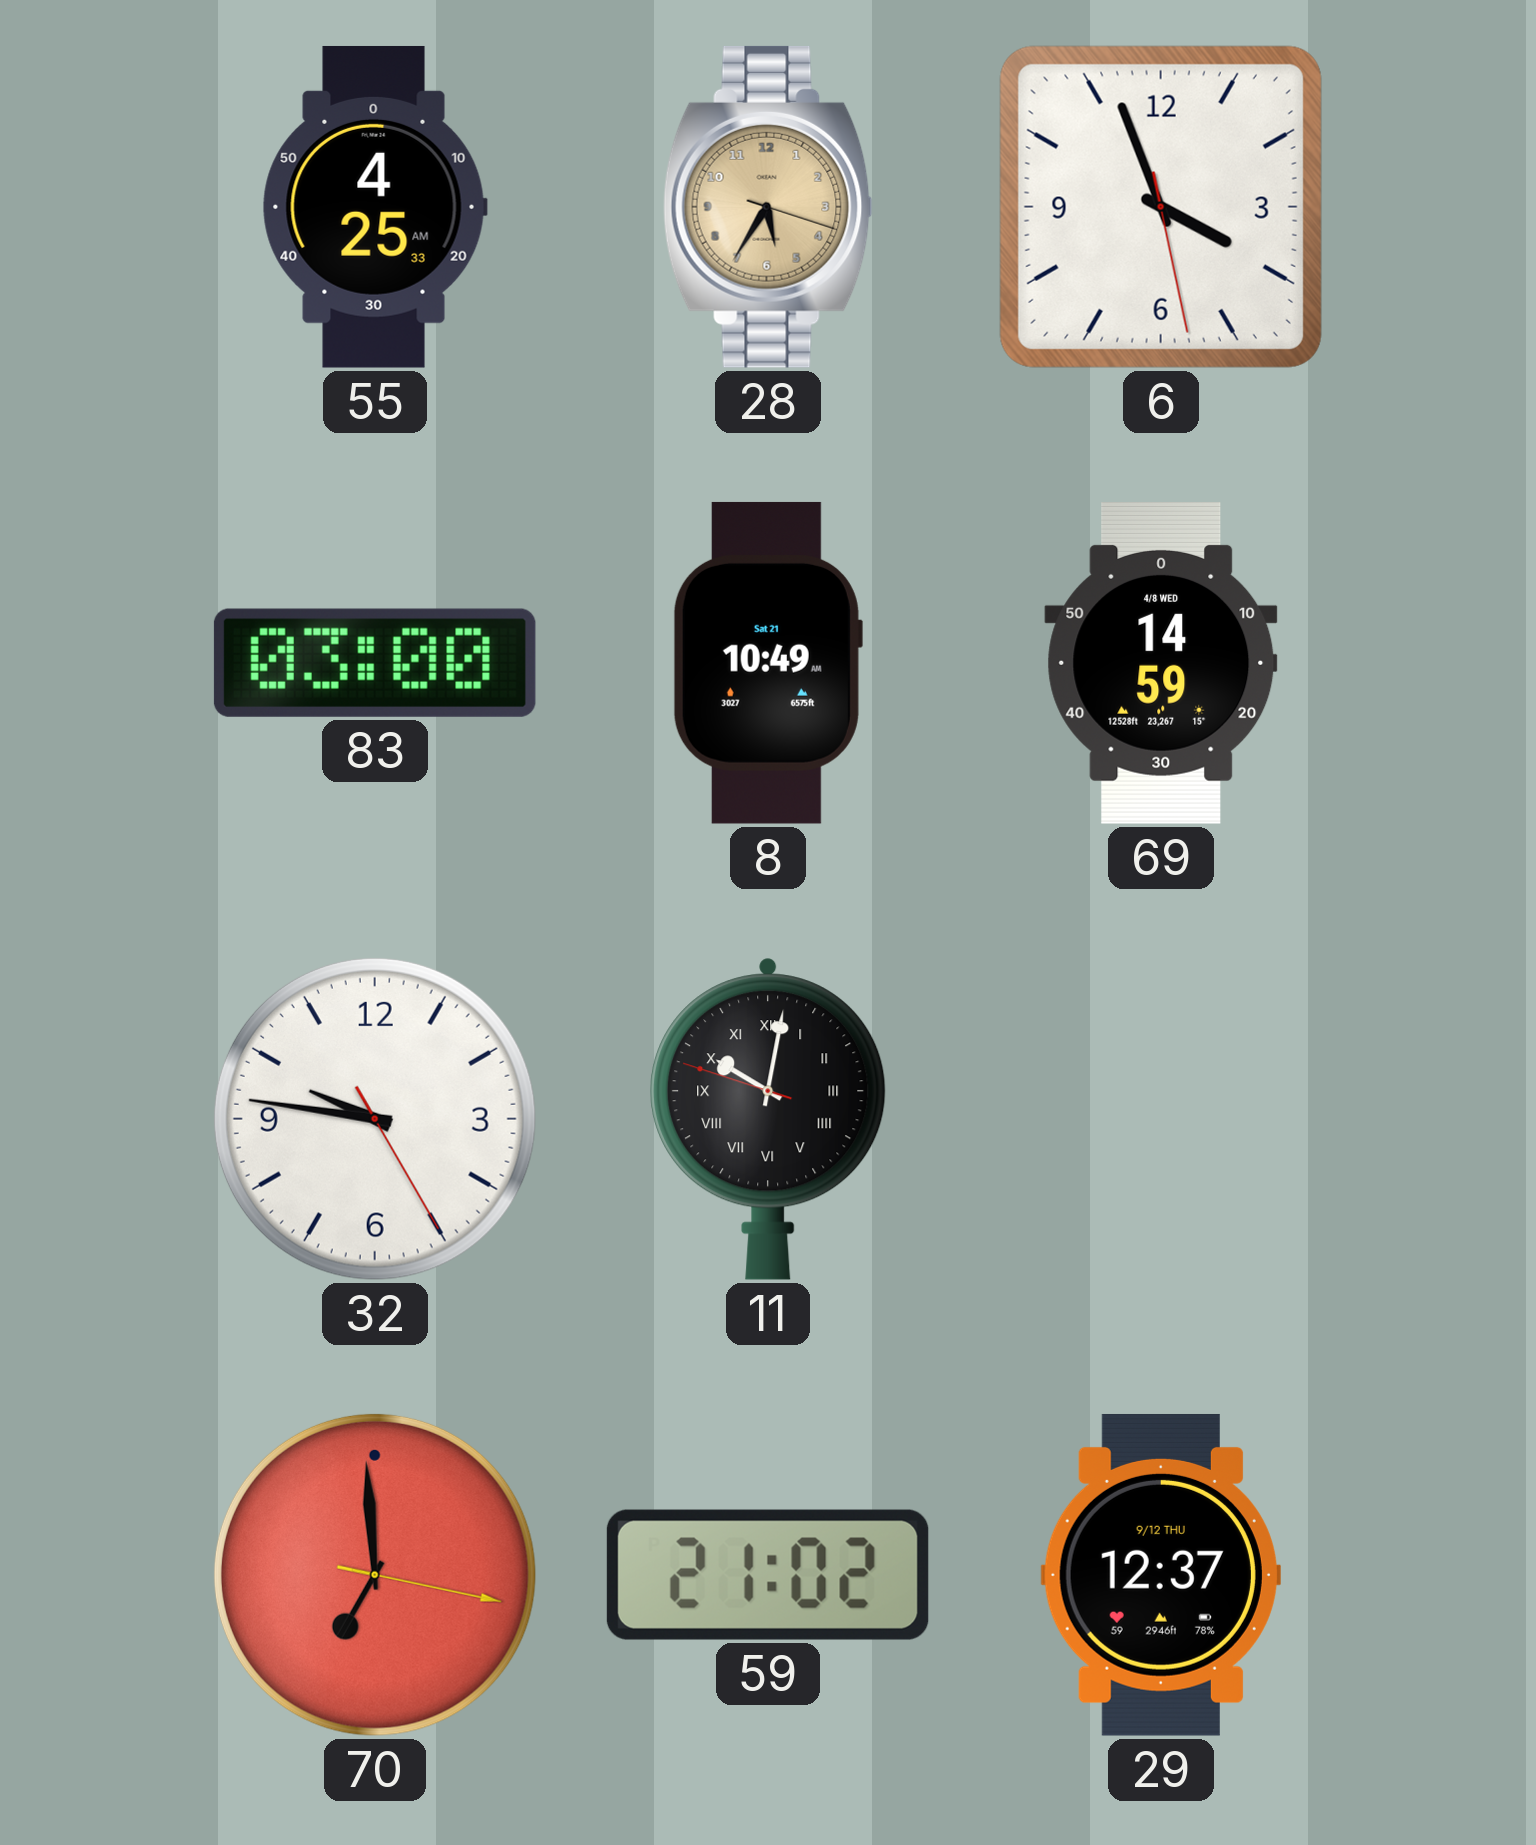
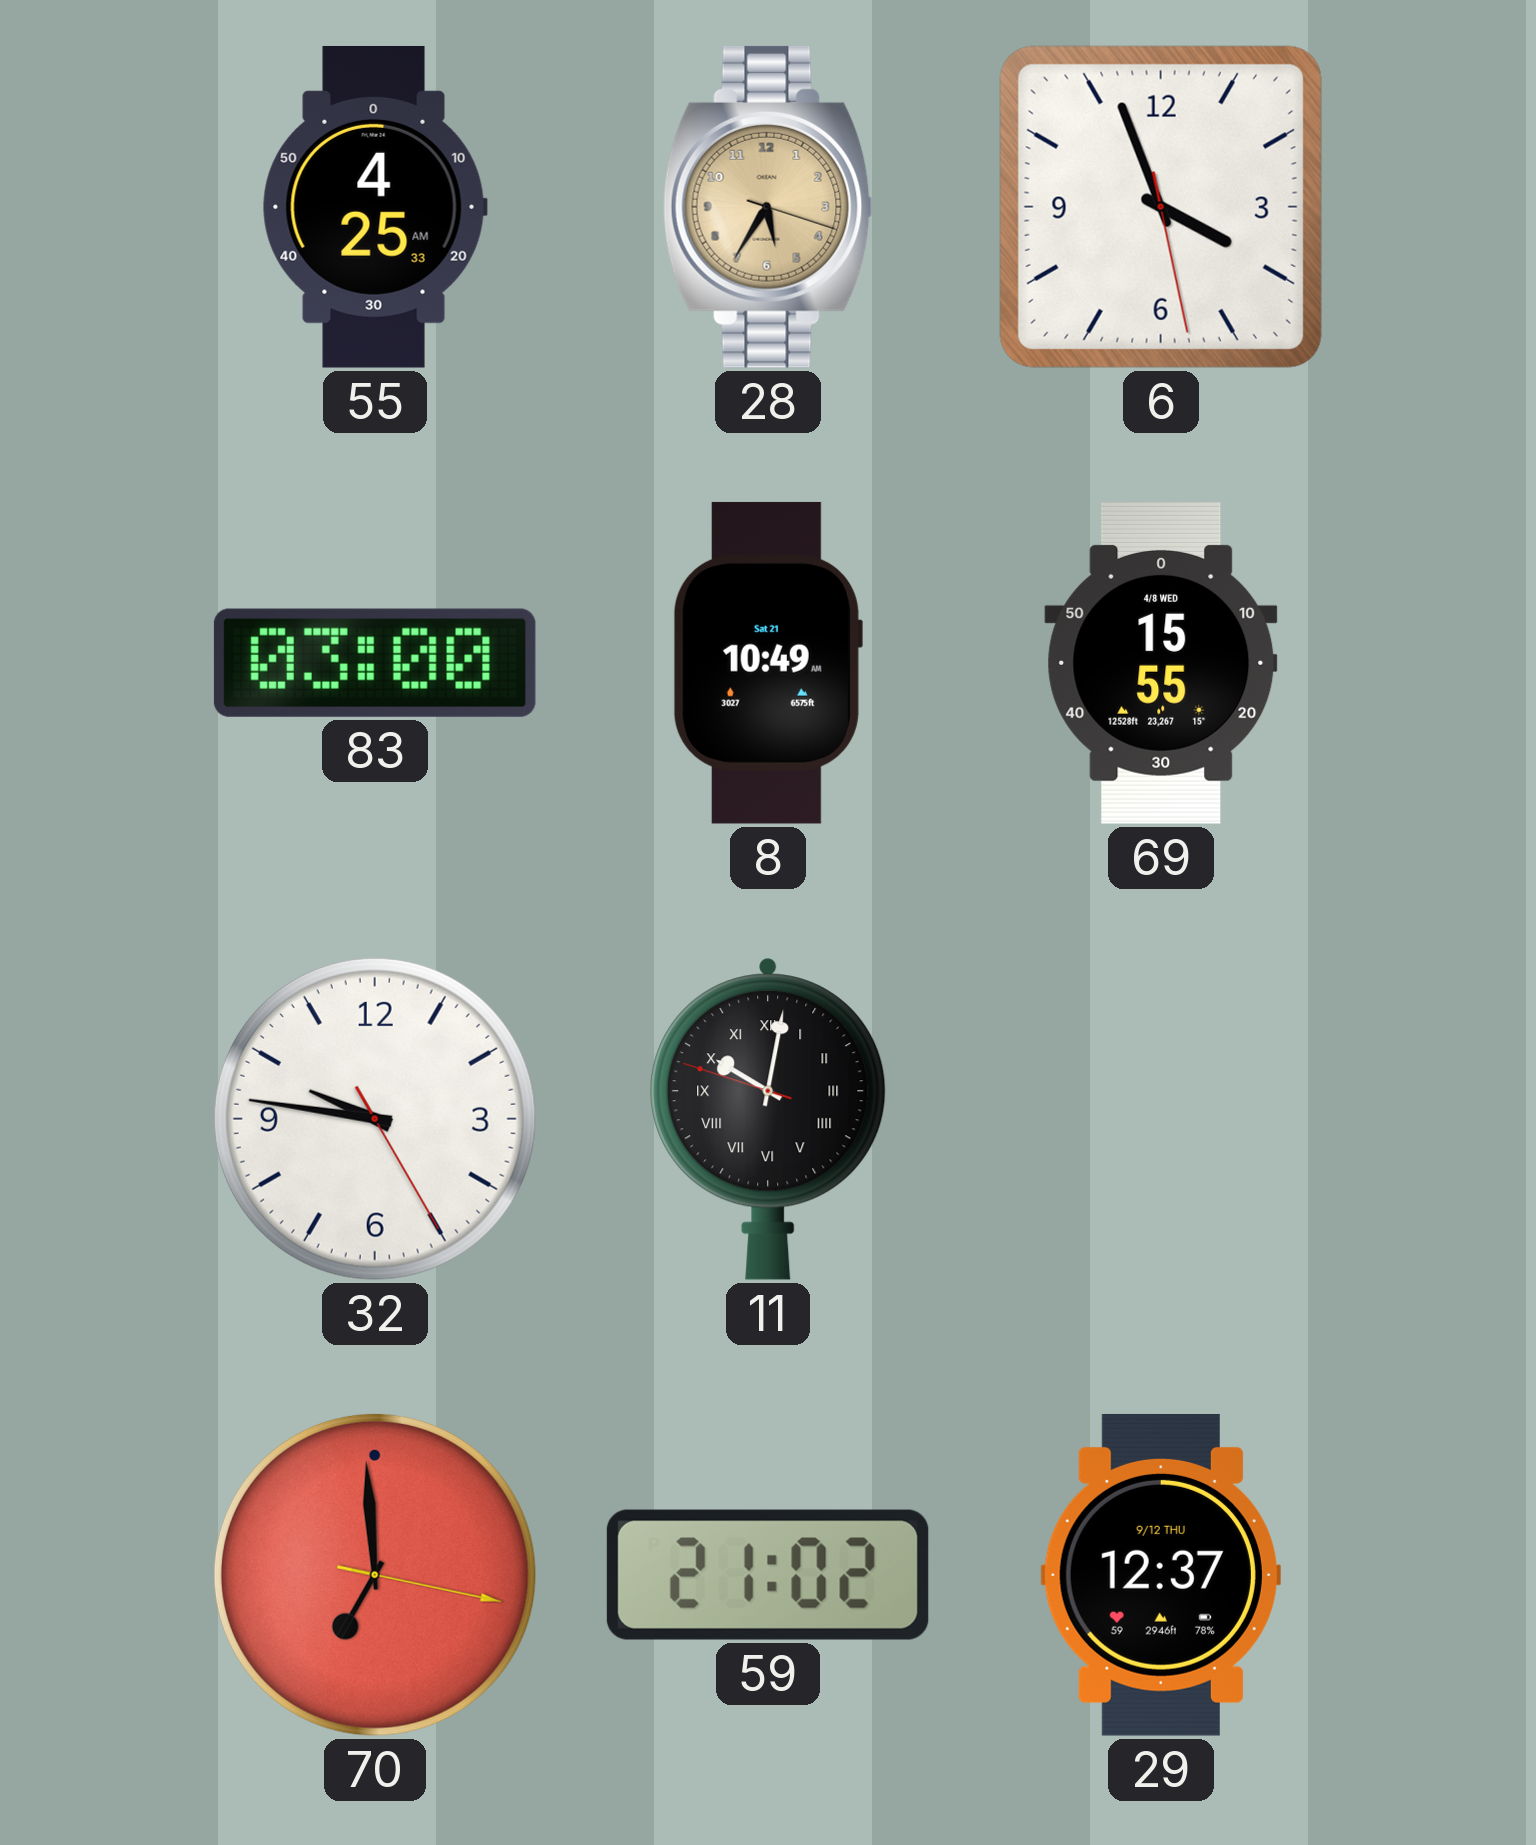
69: 14:59 -> 15:55 (1161, 664)
